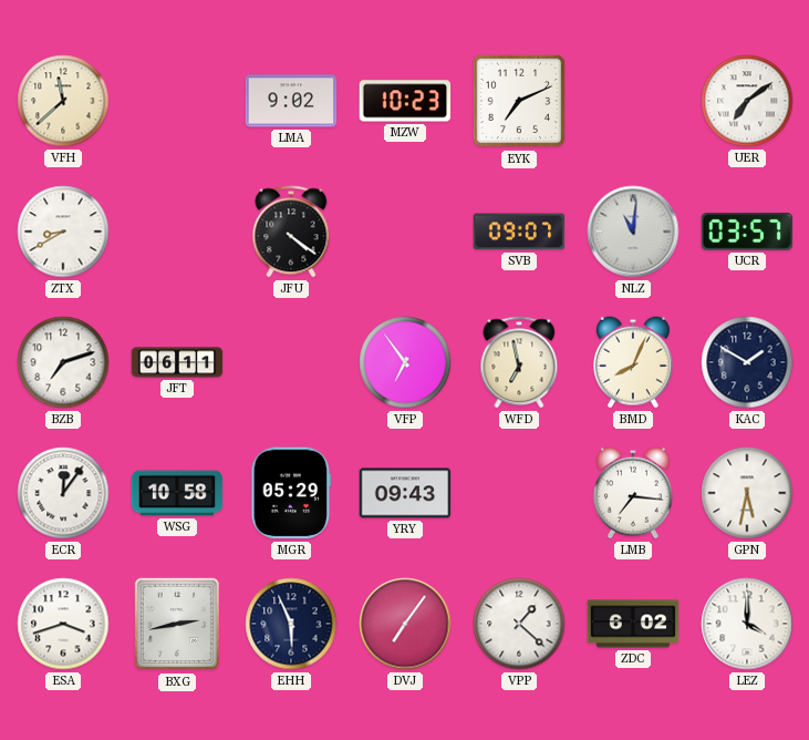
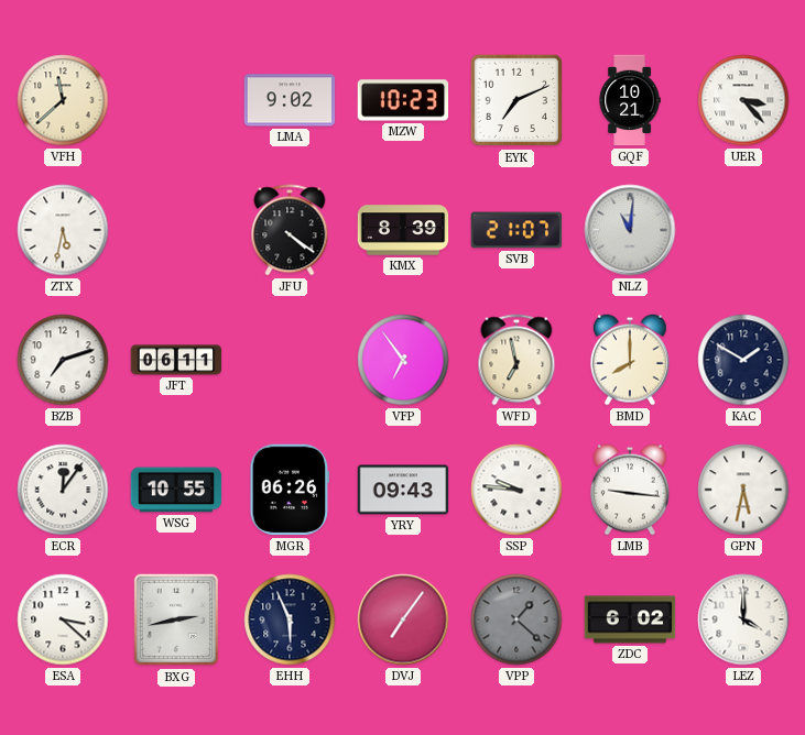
GQF: none -> 10:21 (630, 100)
UER: 7:09 -> 3:23 (743, 100)
ZTX: 8:40 -> 5:32 (63, 230)
KMX: none -> 8:39 (403, 230)
SVB: 09:07 -> 21:07 (516, 230)
UCR: 03:57 -> none (747, 233)
BMD: 8:04 -> 8:00 (630, 360)
WSG: 10:58 -> 10:55 (176, 490)
MGR: 05:29 -> 06:26 (290, 490)
SSP: none -> 9:46 (516, 490)
LMB: 7:16 -> 9:16 (630, 490)
ESA: 3:42 -> 3:22 (63, 619)
VPP dial: white -> grey (516, 619)
